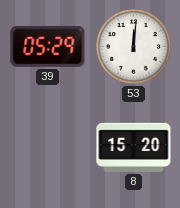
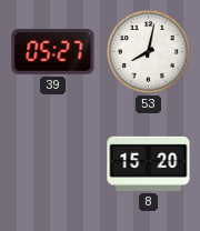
39: 05:29 -> 05:27 (53, 51)
53: 12:01 -> 8:02 (149, 52)
